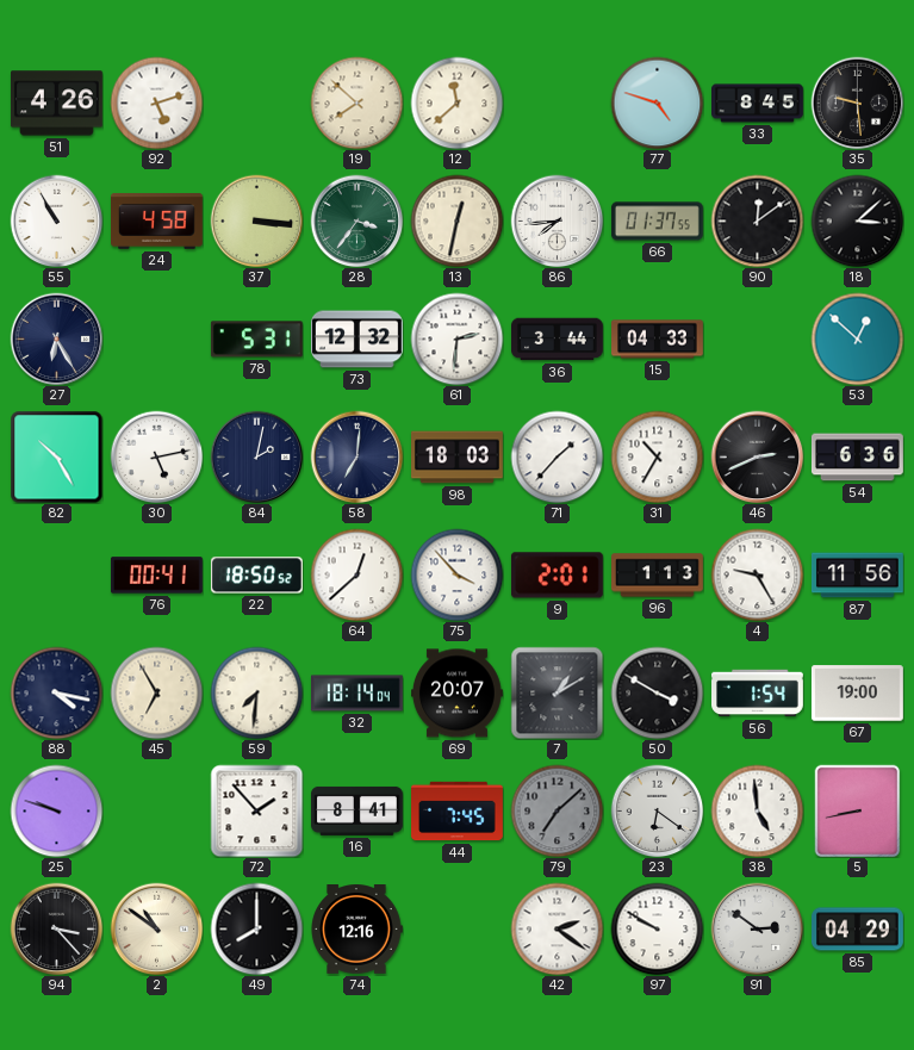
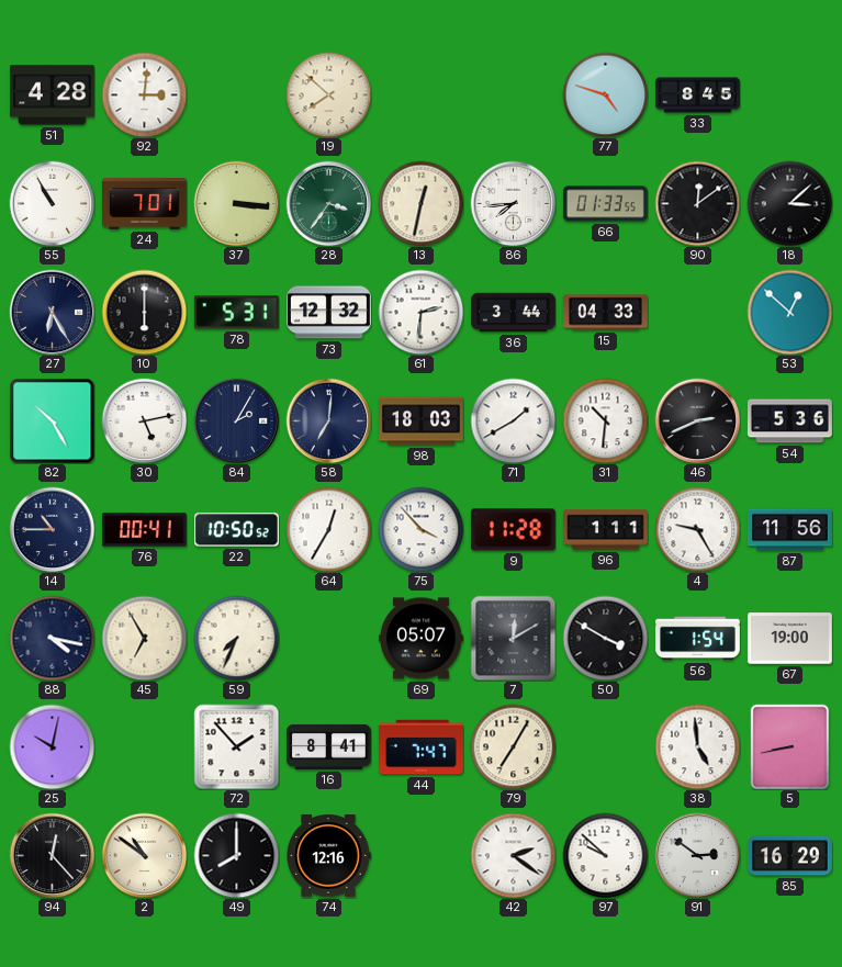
51: 4:26 -> 4:28 (52, 95)
92: 5:12 -> 3:01 (144, 94)
12: 11:38 -> none (456, 102)
35: 9:29 -> none (857, 102)
24: 4:58 -> 7:01 (145, 204)
66: 01:37 -> 01:33 (605, 204)
10: none -> 6:00 (144, 312)
84: 2:02 -> 2:05 (236, 420)
71: 1:37 -> 1:40 (513, 420)
31: 10:35 -> 10:31 (605, 420)
54: 6:36 -> 5:36 (789, 421)
14: none -> 10:45 (52, 529)
22: 18:50 -> 10:50 (236, 530)
64: 12:38 -> 12:35 (328, 529)
9: 2:01 -> 11:28 (513, 530)
96: 1:13 -> 1:11 (606, 530)
59: 7:31 -> 7:34 (236, 638)
32: 18:14 -> none (357, 694)
69: 20:07 -> 05:07 (422, 639)
7: 1:10 -> 12:10 (513, 638)
25: 9:48 -> 10:02 (52, 746)
44: 7:45 -> 7:47 (422, 747)
79: 7:08 -> 7:05 (513, 746)
79 dial: grey -> cream (513, 746)
23: 6:21 -> none (657, 810)
94: 3:23 -> 12:23 (52, 855)
97: 9:50 -> 9:52 (605, 855)
85: 04:29 -> 16:29 (790, 856)
